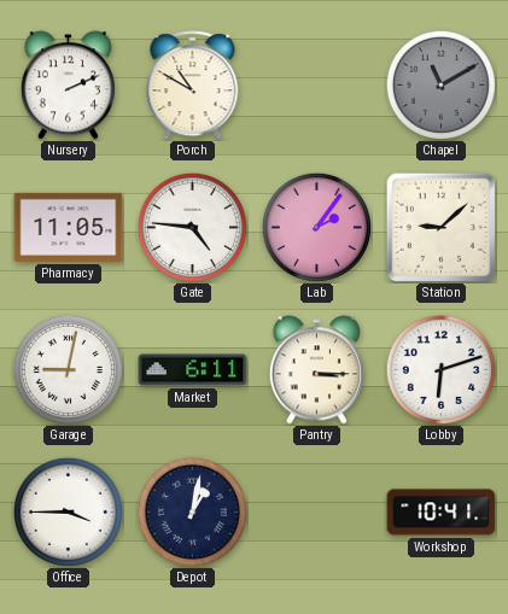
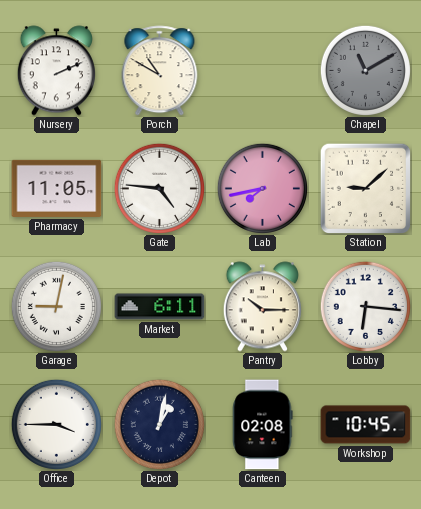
Lab: 2:06 -> 7:43 (262, 188)
Pantry: 3:15 -> 10:15 (262, 307)
Lobby: 6:12 -> 6:16 (365, 306)
Canteen: none -> 02:08 (263, 425)
Workshop: 10:41 -> 10:45 (366, 425)
